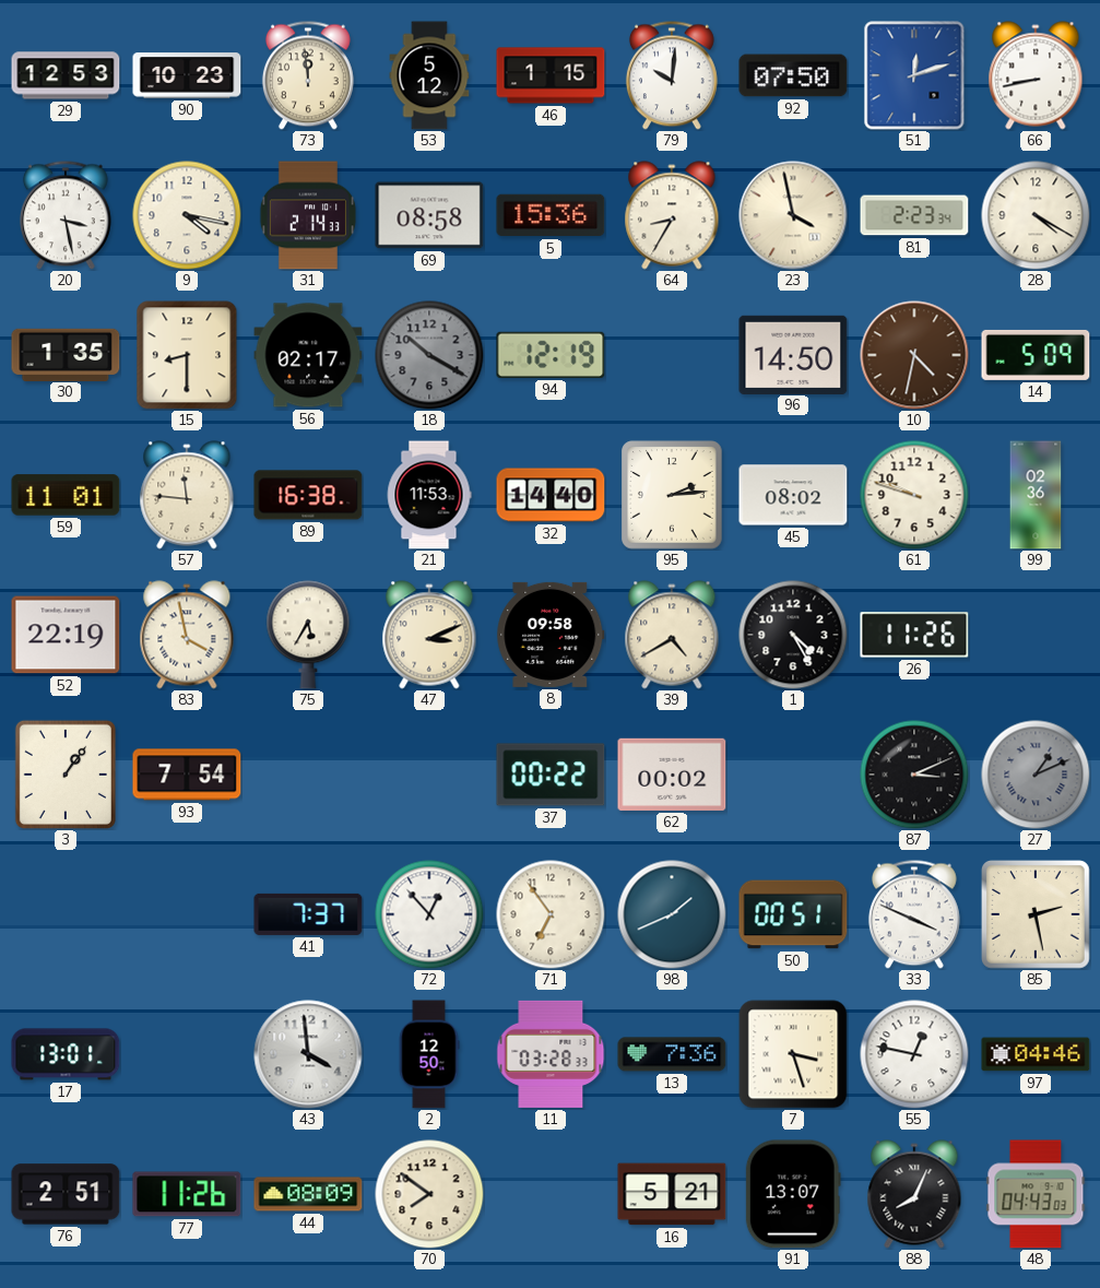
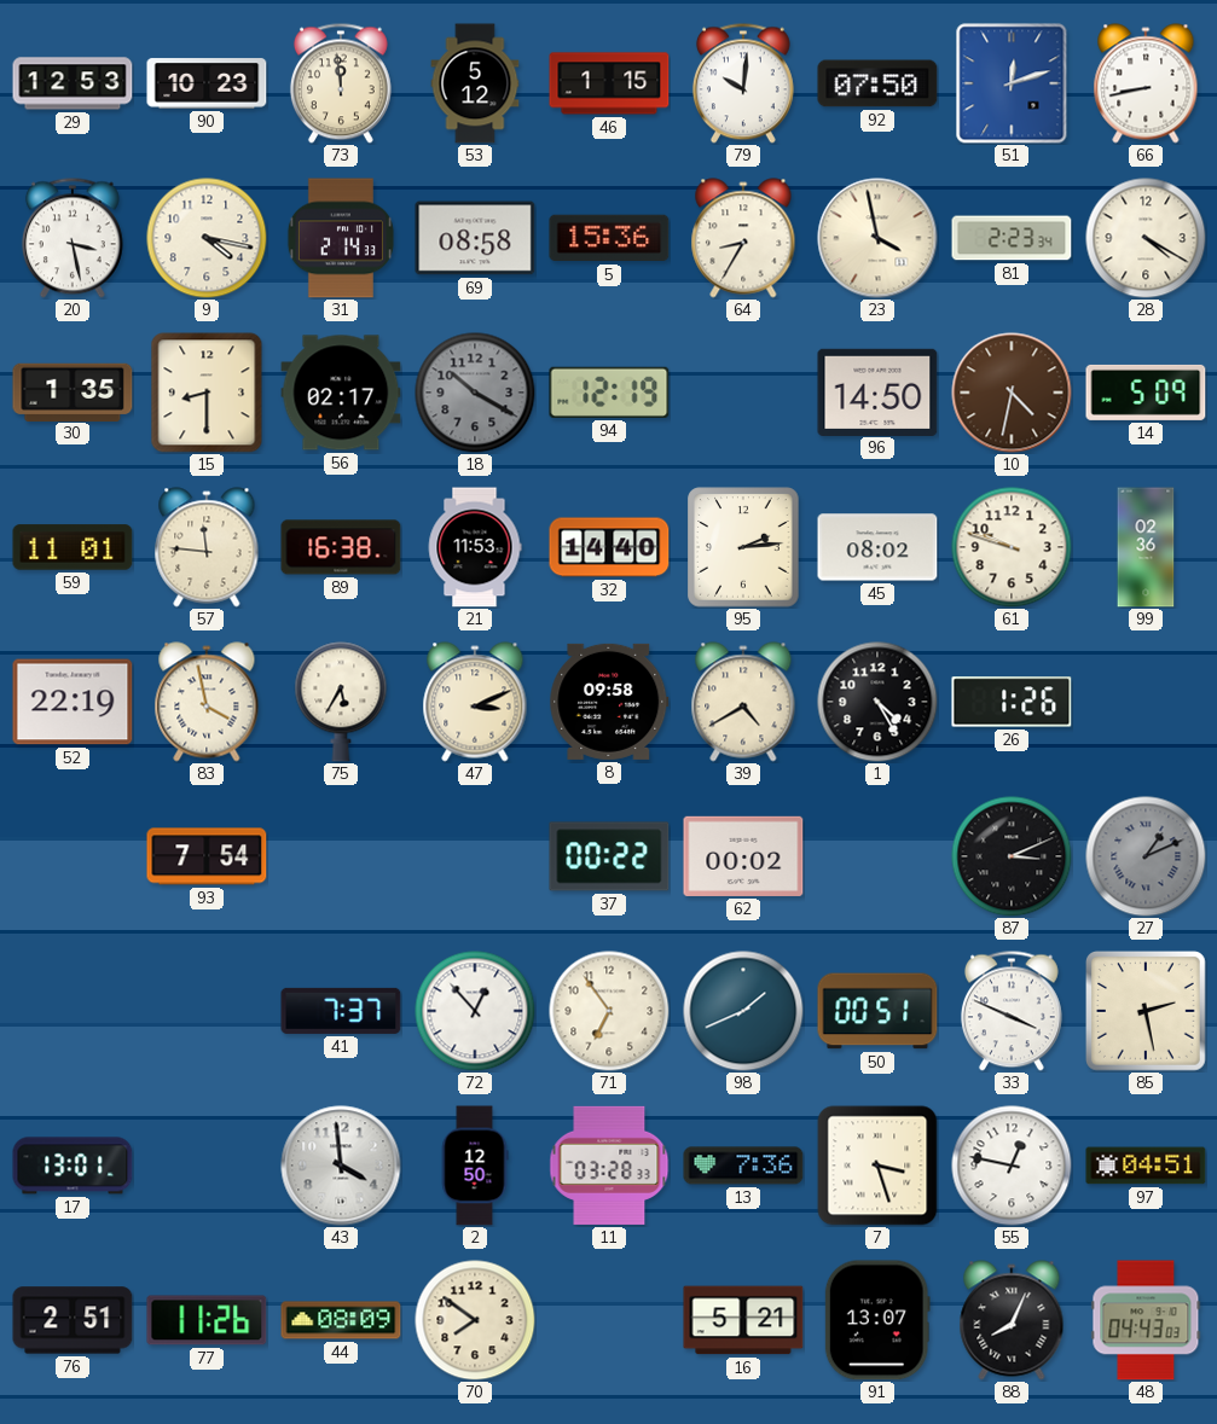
26: 11:26 -> 1:26 (1012, 702)
3: 1:06 -> none (66, 775)
97: 04:46 -> 04:51 (1146, 1166)
